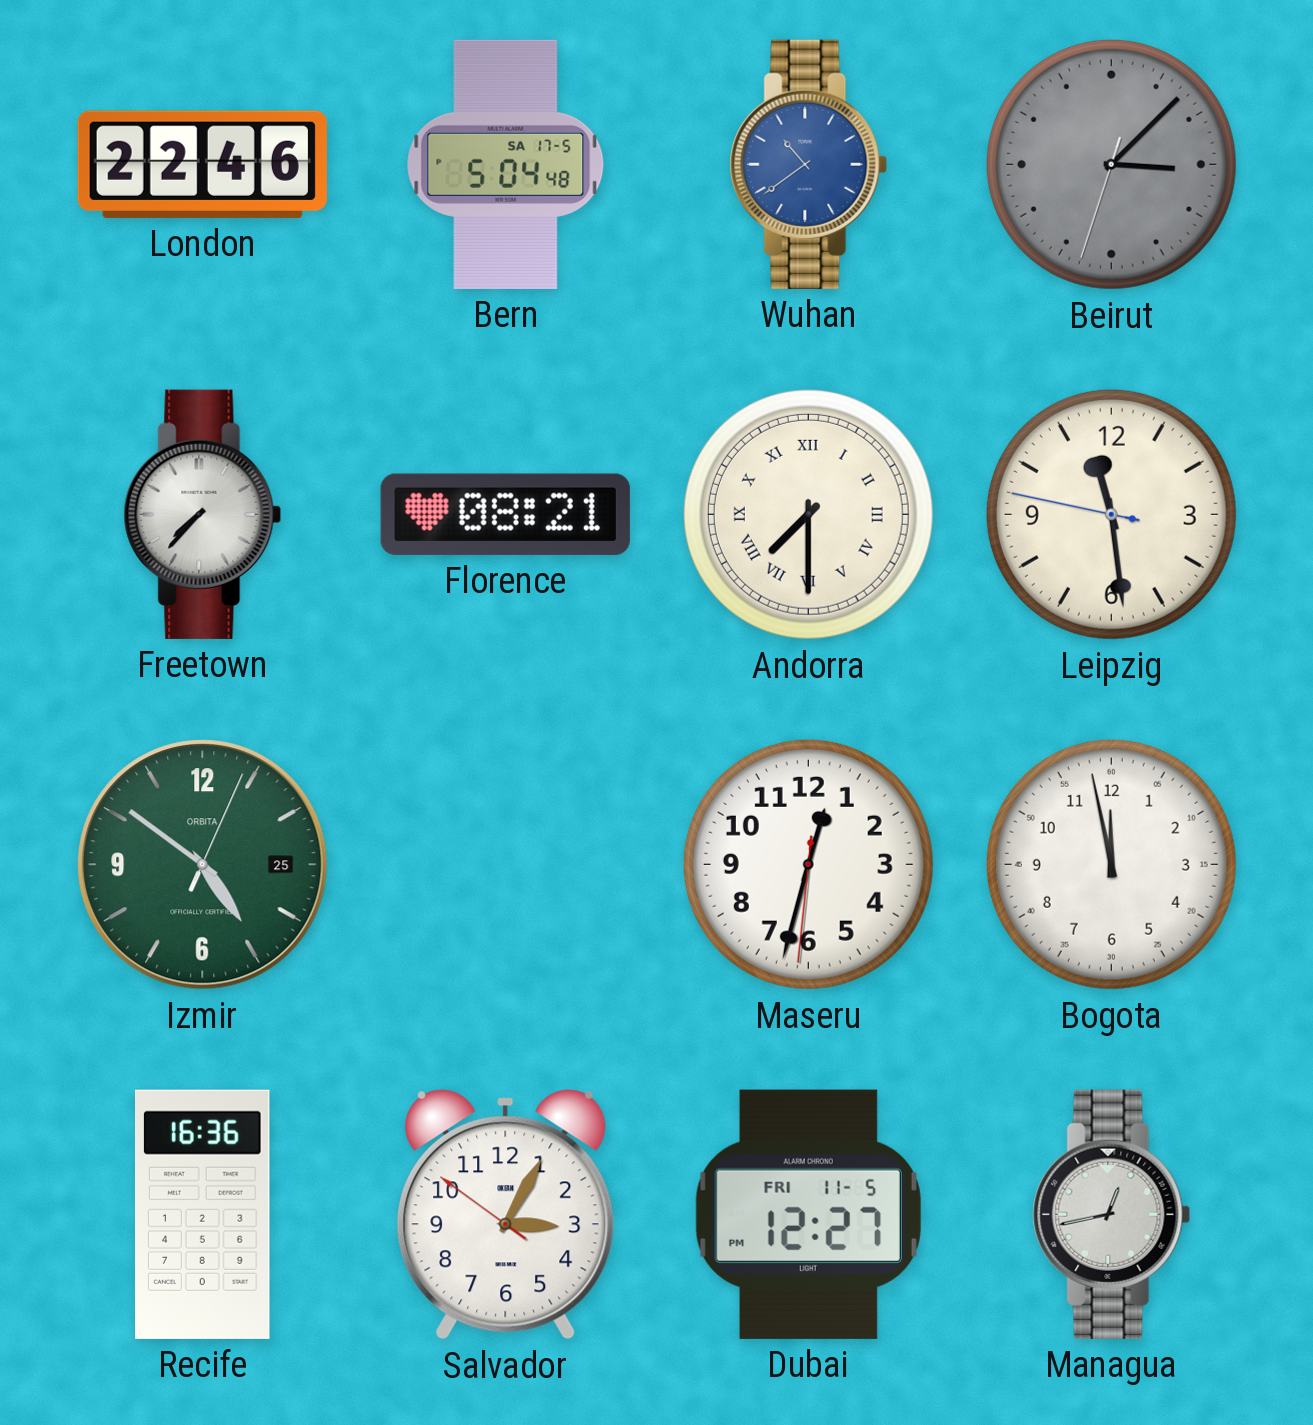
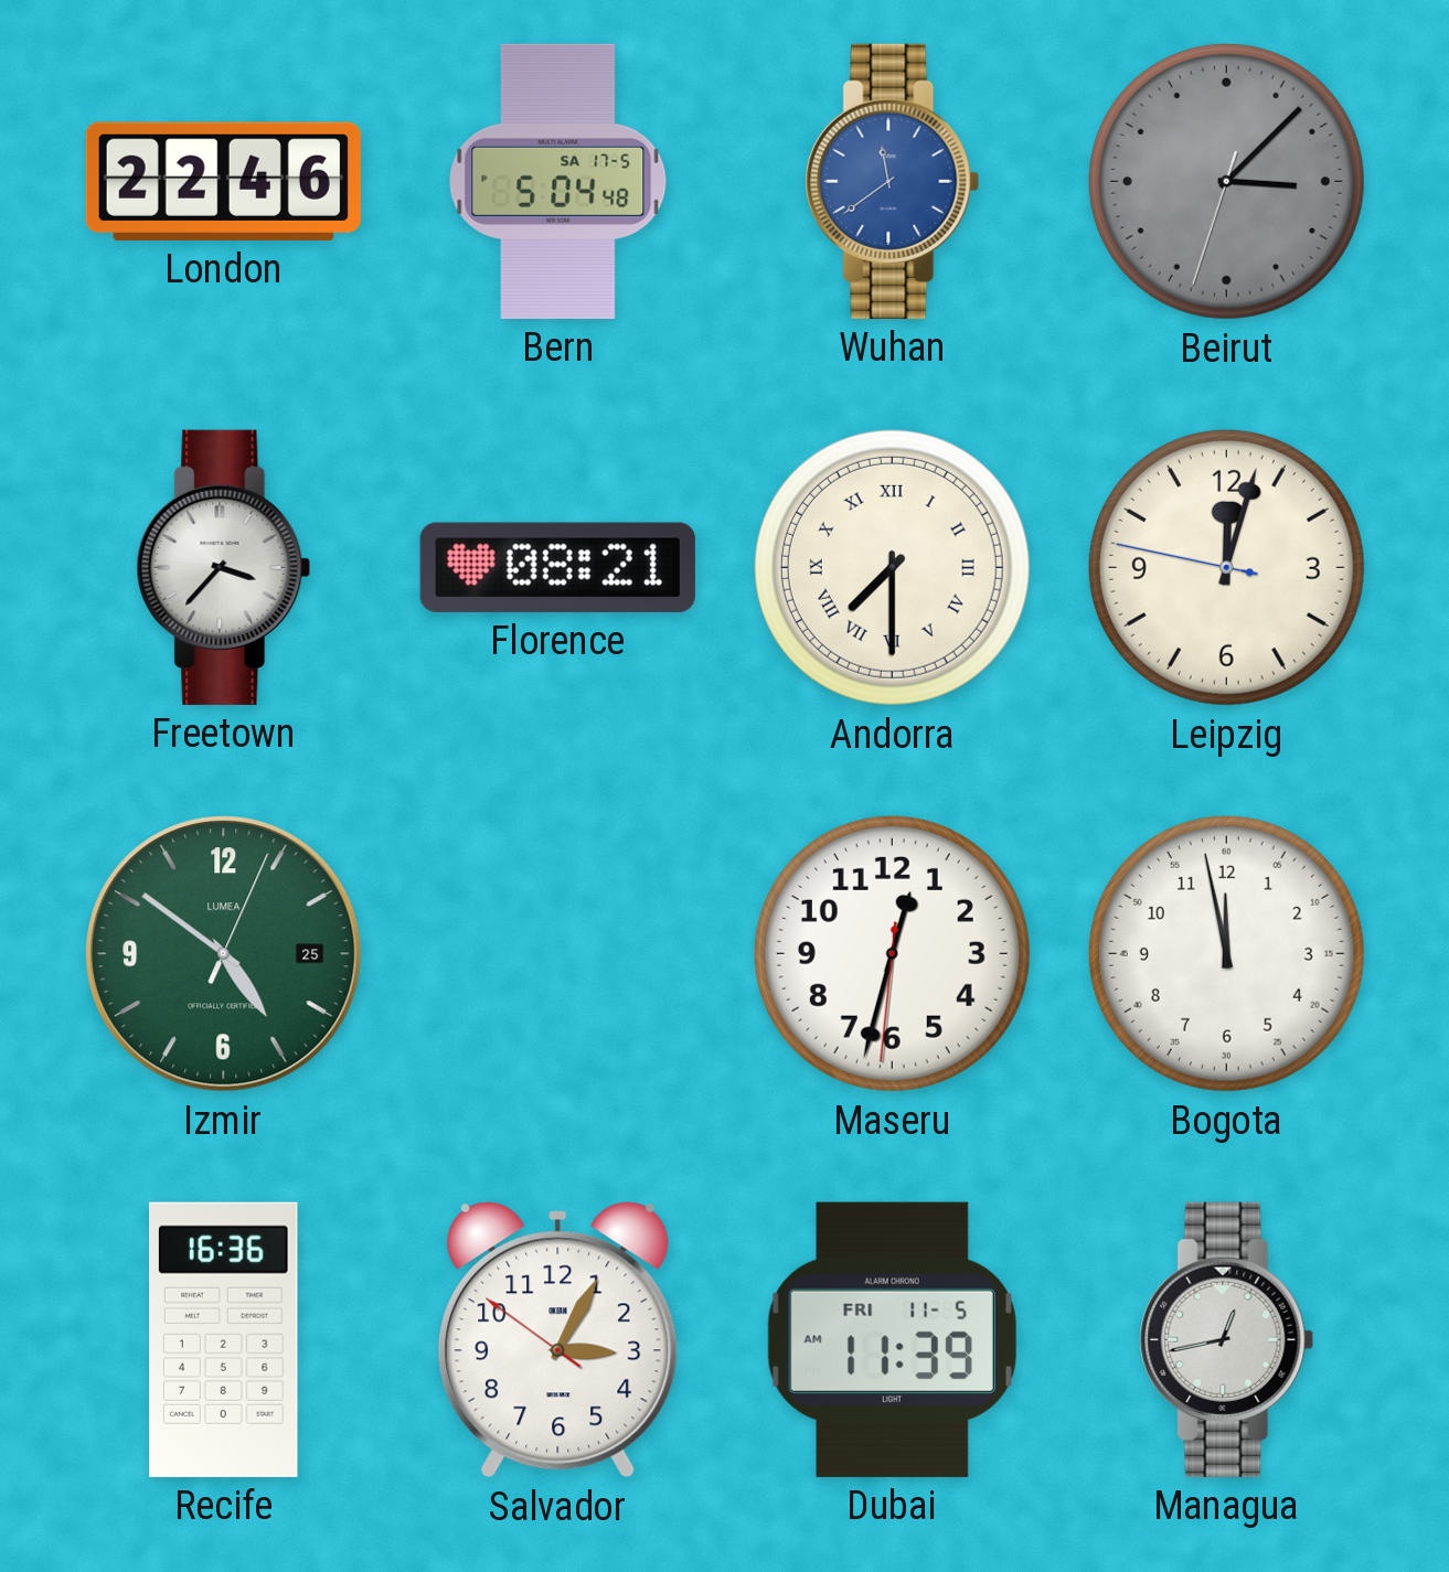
Wuhan: 10:39 -> 11:39 (893, 181)
Freetown: 7:37 -> 3:37 (224, 567)
Leipzig: 11:28 -> 12:02 (1226, 567)
Izmir brand: ORBITA -> LUMEA (224, 954)
Dubai: 12:27 -> 11:39 (892, 1339)
